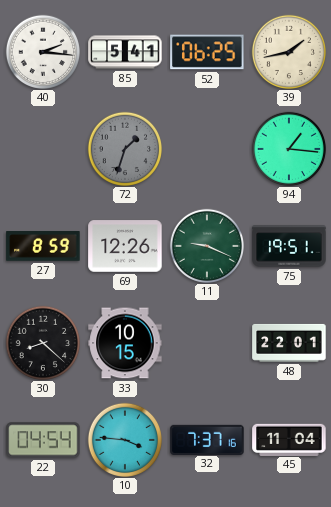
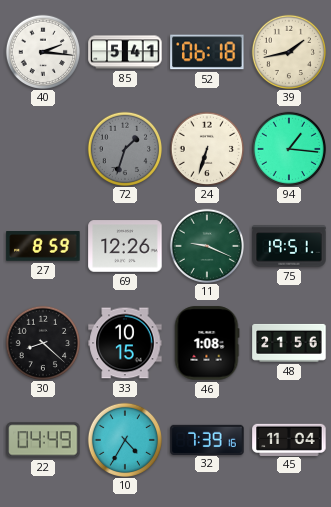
52: 06:25 -> 06:18 (207, 52)
24: none -> 6:33 (206, 148)
46: none -> 1:08 (207, 343)
48: 22:01 -> 21:56 (289, 343)
22: 04:54 -> 04:49 (43, 440)
10: 3:46 -> 4:35 (124, 439)
32: 7:37 -> 7:39 (207, 439)
